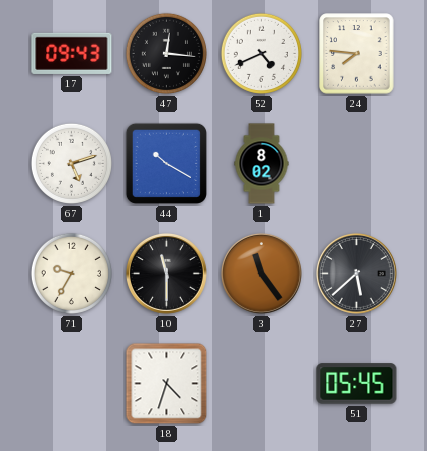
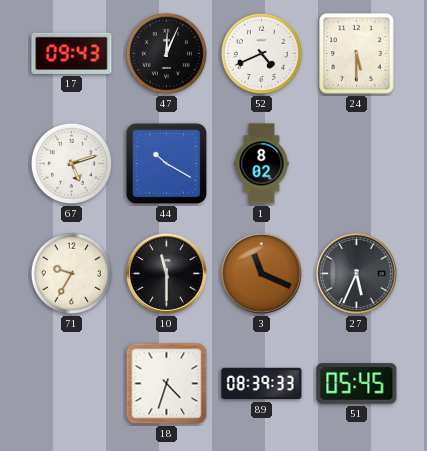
47: 12:16 -> 12:04 (166, 53)
24: 7:46 -> 5:30 (357, 54)
3: 11:24 -> 11:19 (261, 273)
27: 5:38 -> 5:34 (356, 273)
89: none -> 08:39 (262, 384)
